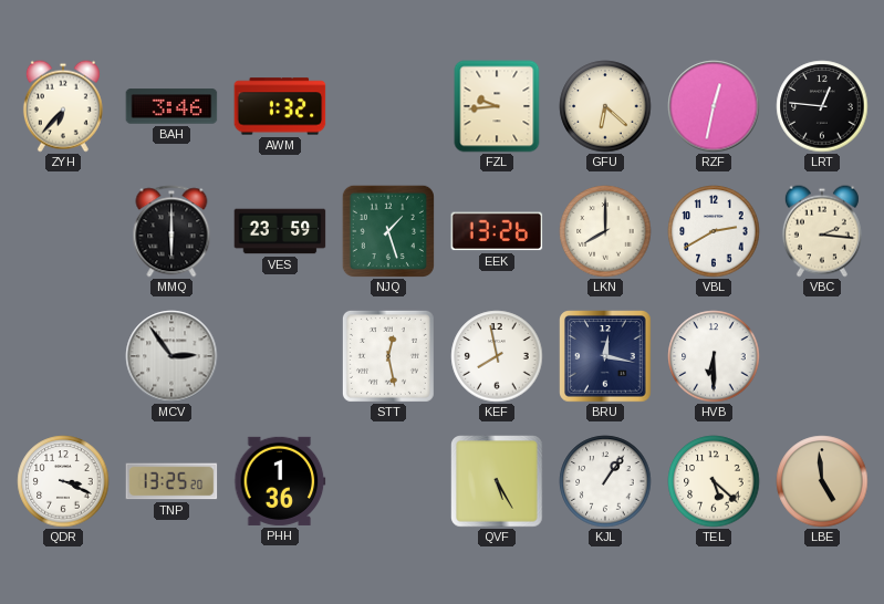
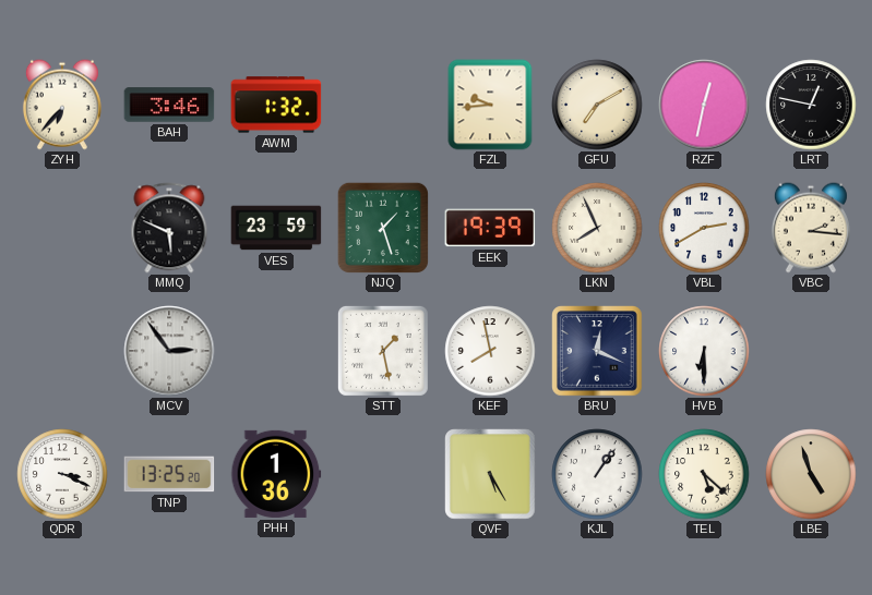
GFU: 6:22 -> 7:10 (597, 105)
LRT: 12:46 -> 12:47 (811, 105)
MMQ: 6:00 -> 5:49 (169, 228)
EEK: 13:26 -> 19:39 (490, 228)
LKN: 8:00 -> 7:56 (597, 228)
STT: 12:28 -> 1:28 (383, 351)
BRU: 12:17 -> 12:19 (597, 351)
LBE: 4:59 -> 4:57 (811, 474)
